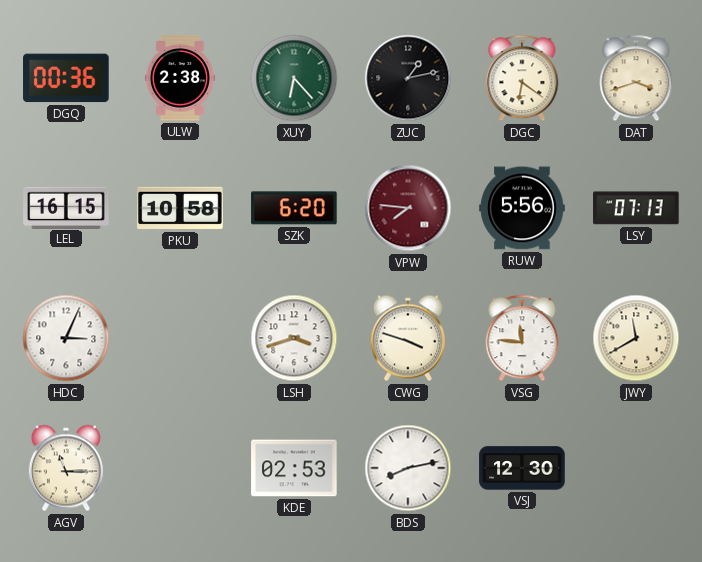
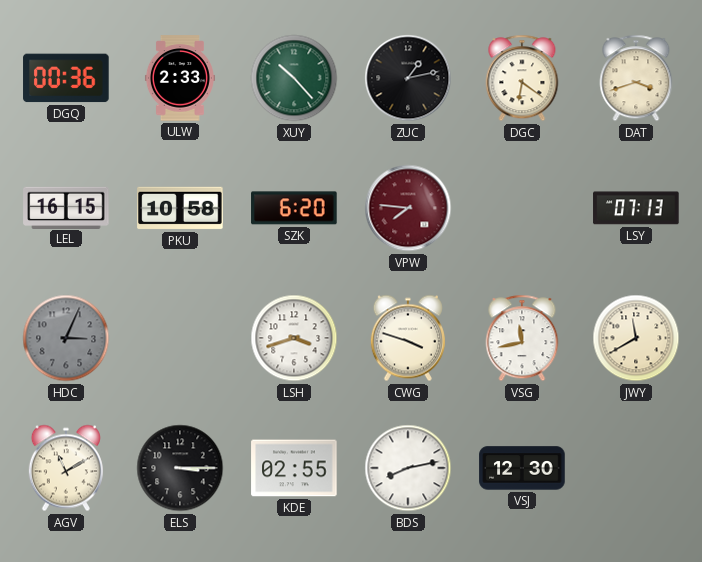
ULW: 2:38 -> 2:33 (180, 78)
XUY: 6:23 -> 10:23 (294, 78)
RUW: 5:56 -> none (522, 208)
HDC dial: white -> grey (66, 338)
VSG: 11:46 -> 11:43 (522, 338)
AGV: 11:15 -> 11:10 (66, 468)
ELS: none -> 3:15 (180, 468)
KDE: 02:53 -> 02:55 (294, 468)
